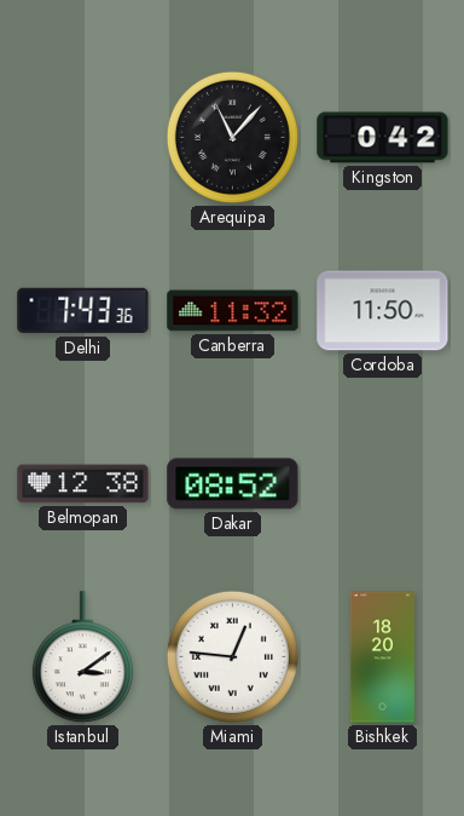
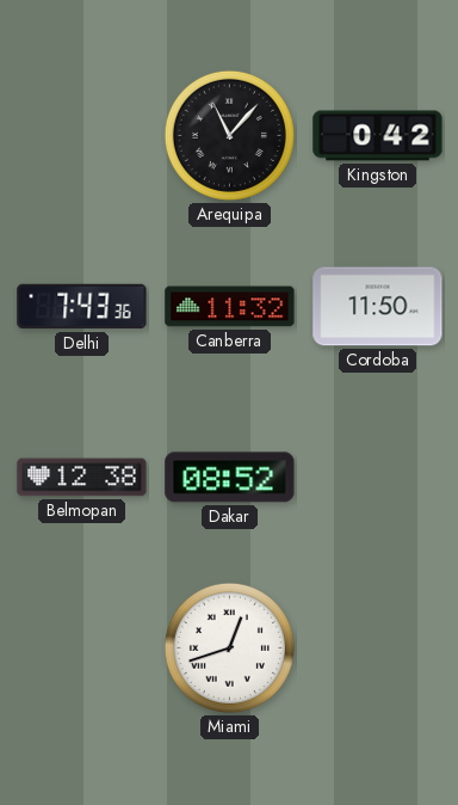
Istanbul: 3:09 -> none (82, 657)
Miami: 12:46 -> 12:42 (229, 647)
Bishkek: 18:20 -> none (382, 657)
